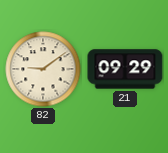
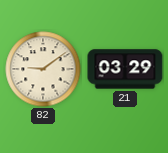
21: 09:29 -> 03:29 (125, 69)
